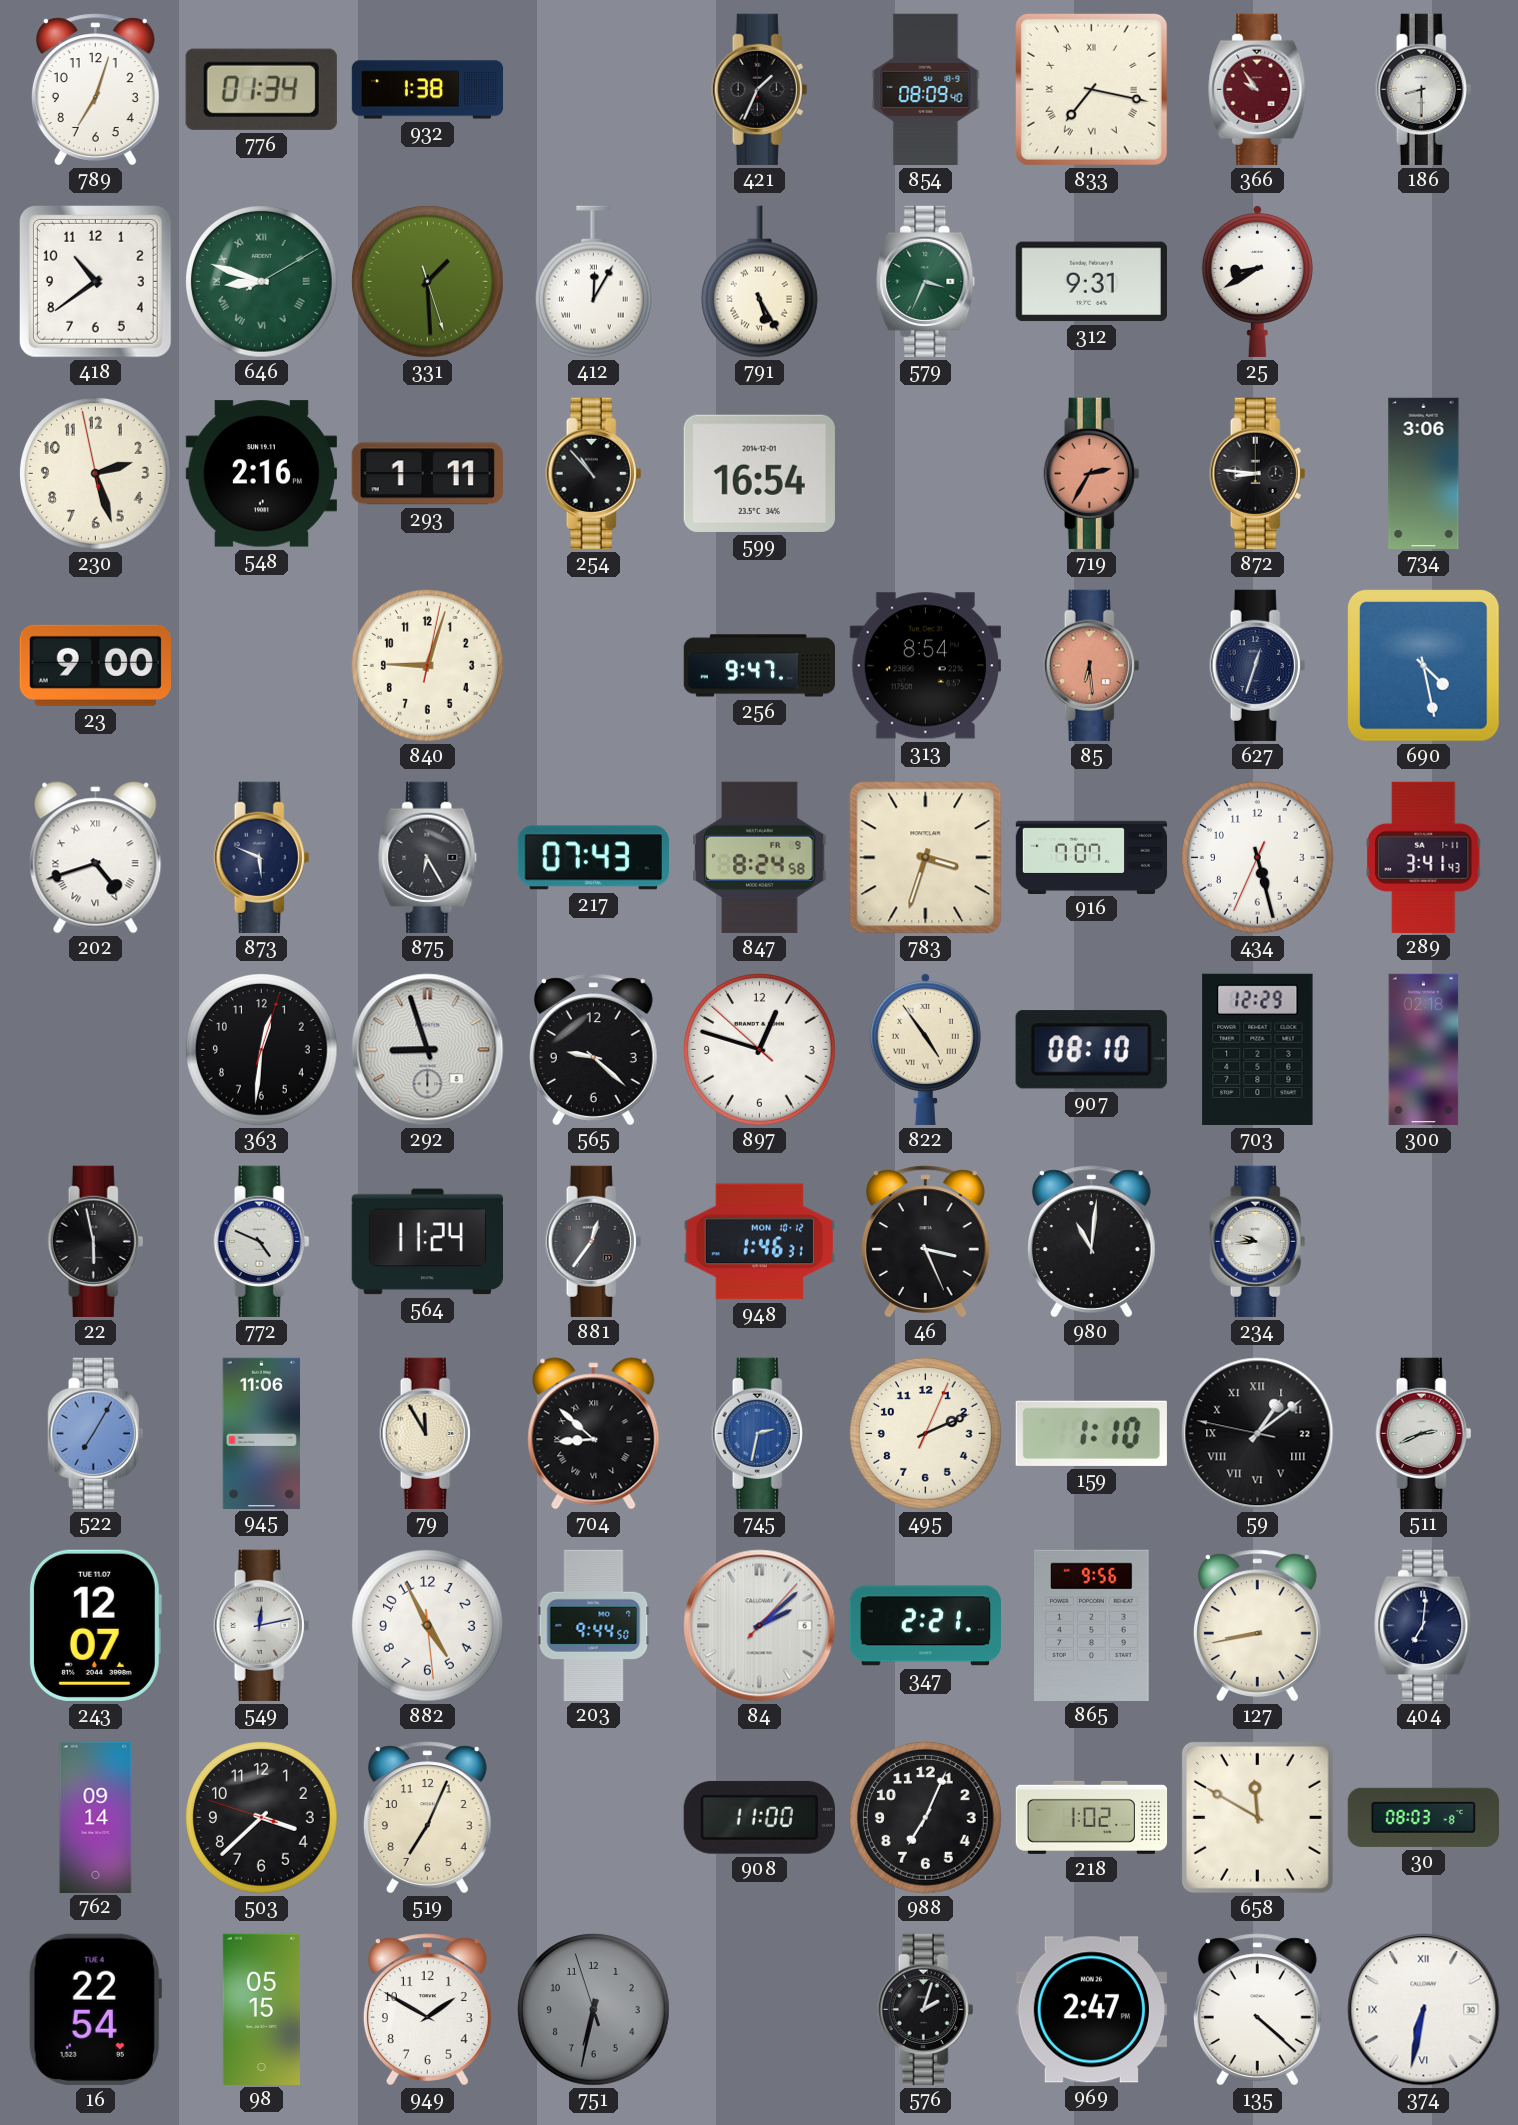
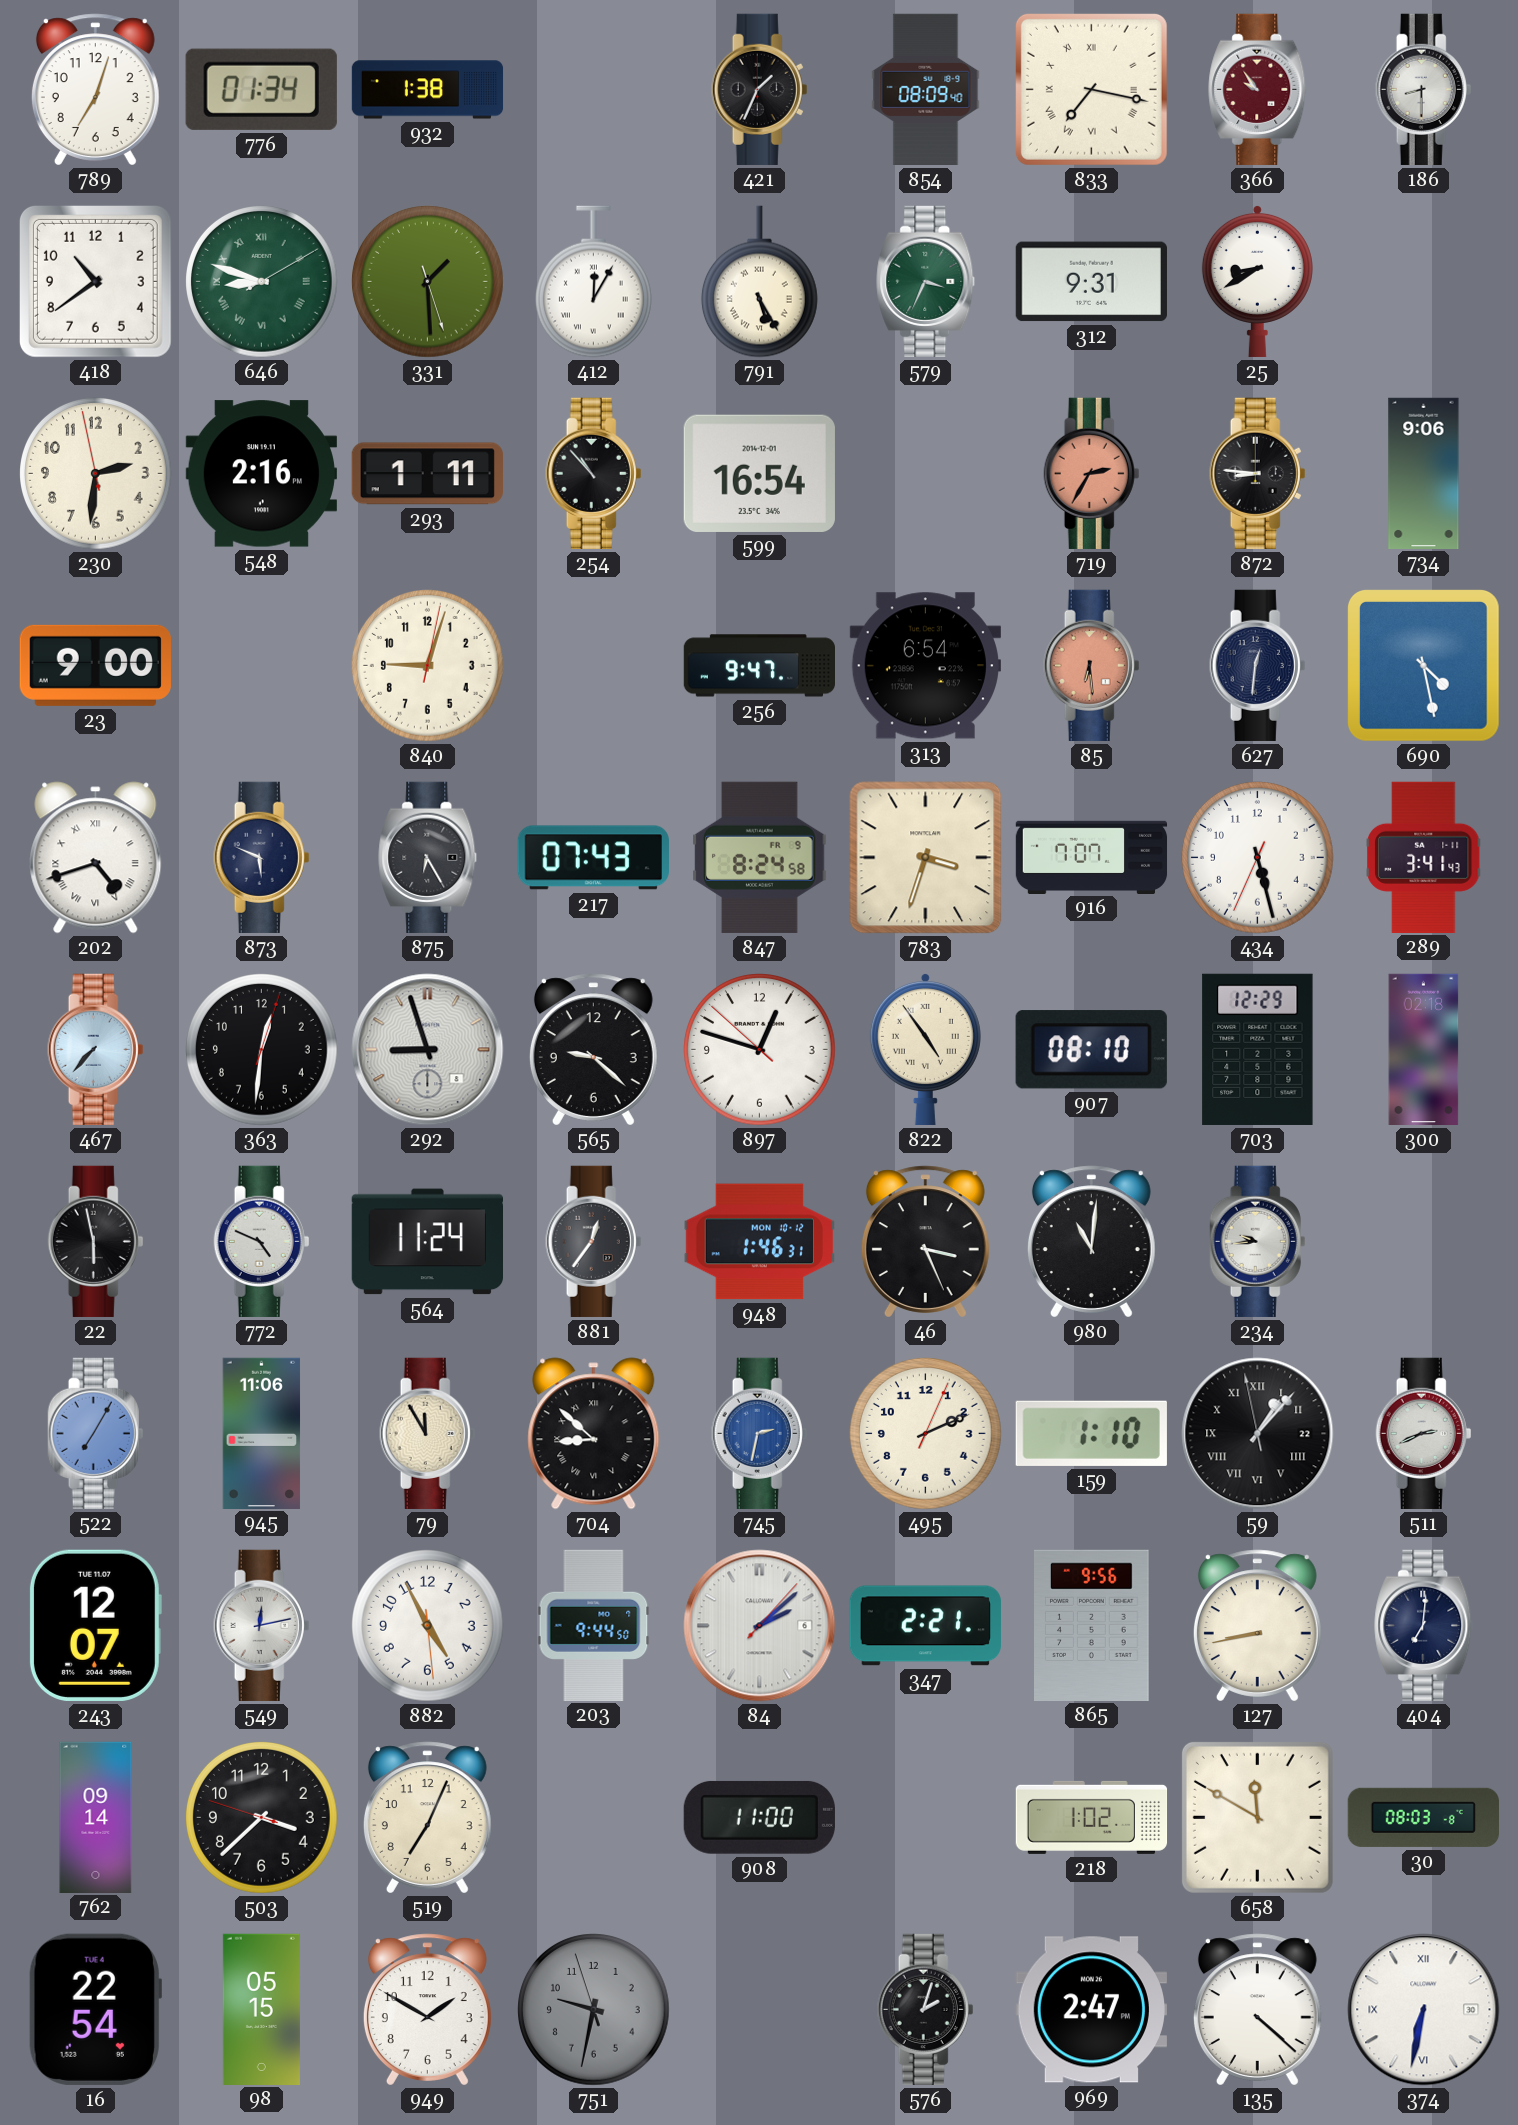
230: 2:26 -> 2:30 (96, 474)
734: 3:06 -> 9:06 (1424, 473)
313: 8:54 -> 6:54 (925, 666)
627: 12:33 -> 12:31 (1258, 665)
467: none -> 7:37 (96, 1049)
59: 1:08 -> 1:06 (1258, 1434)
988: 7:04 -> none (926, 1818)
751: 6:31 -> 9:31 (594, 2010)
